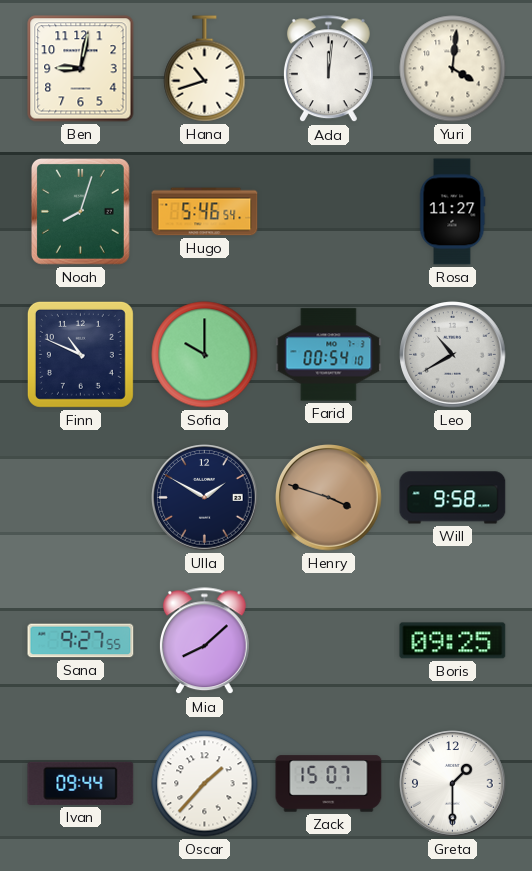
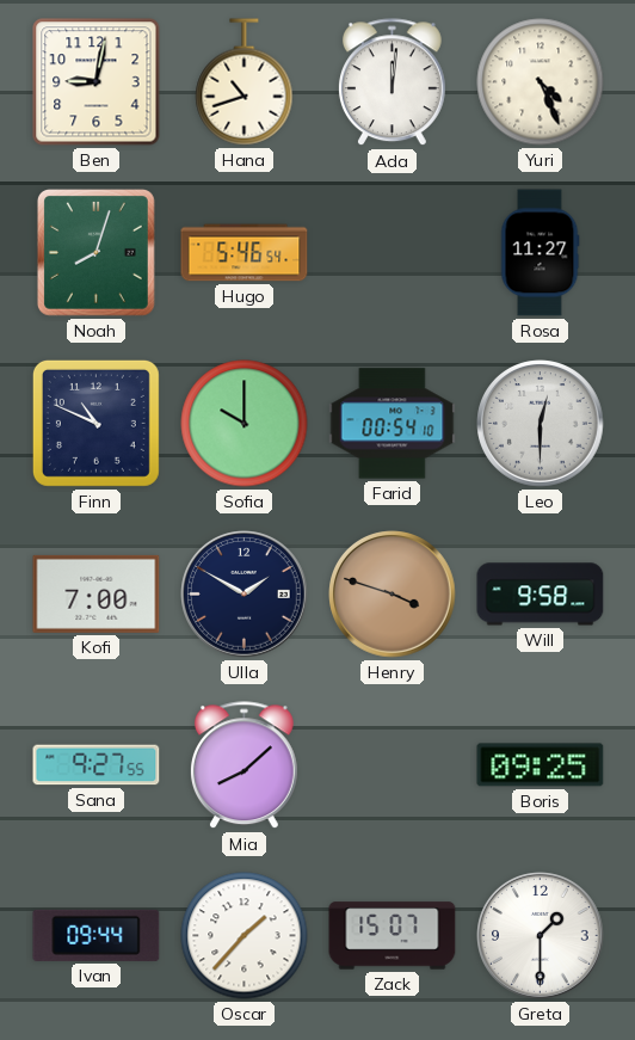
Yuri: 4:01 -> 4:26 (541, 82)
Leo: 10:40 -> 12:30 (541, 424)
Kofi: none -> 7:00 (97, 593)
